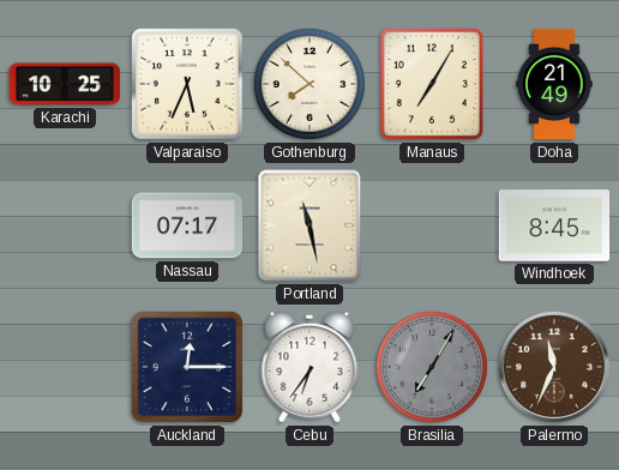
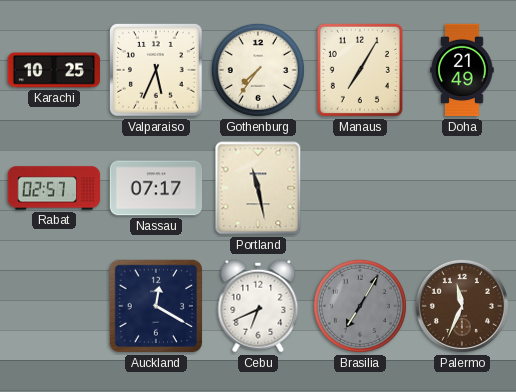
Gothenburg: 7:52 -> 7:36 (258, 70)
Rabat: none -> 02:57 (54, 188)
Windhoek: 8:45 -> none (554, 225)
Auckland: 12:15 -> 12:20 (156, 306)
Cebu: 6:36 -> 6:41 (258, 306)
